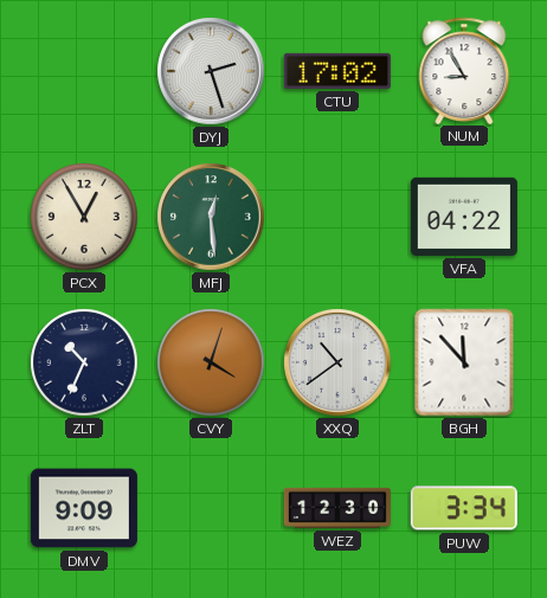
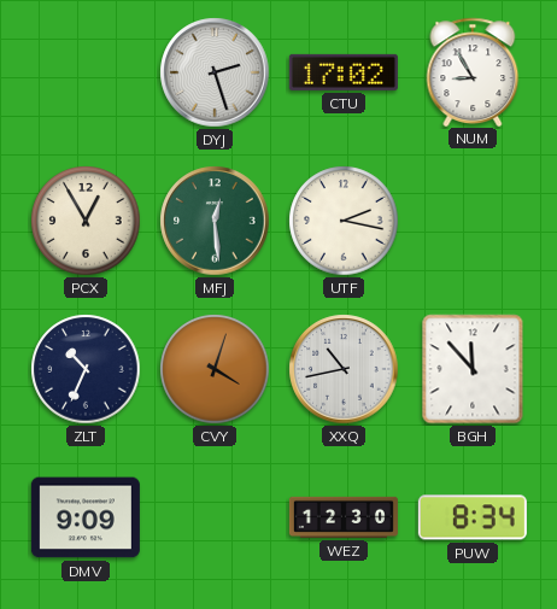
UTF: none -> 2:17 (344, 221)
VFA: 04:22 -> none (464, 217)
XXQ: 10:39 -> 10:43 (344, 369)
PUW: 3:34 -> 8:34 (473, 517)
